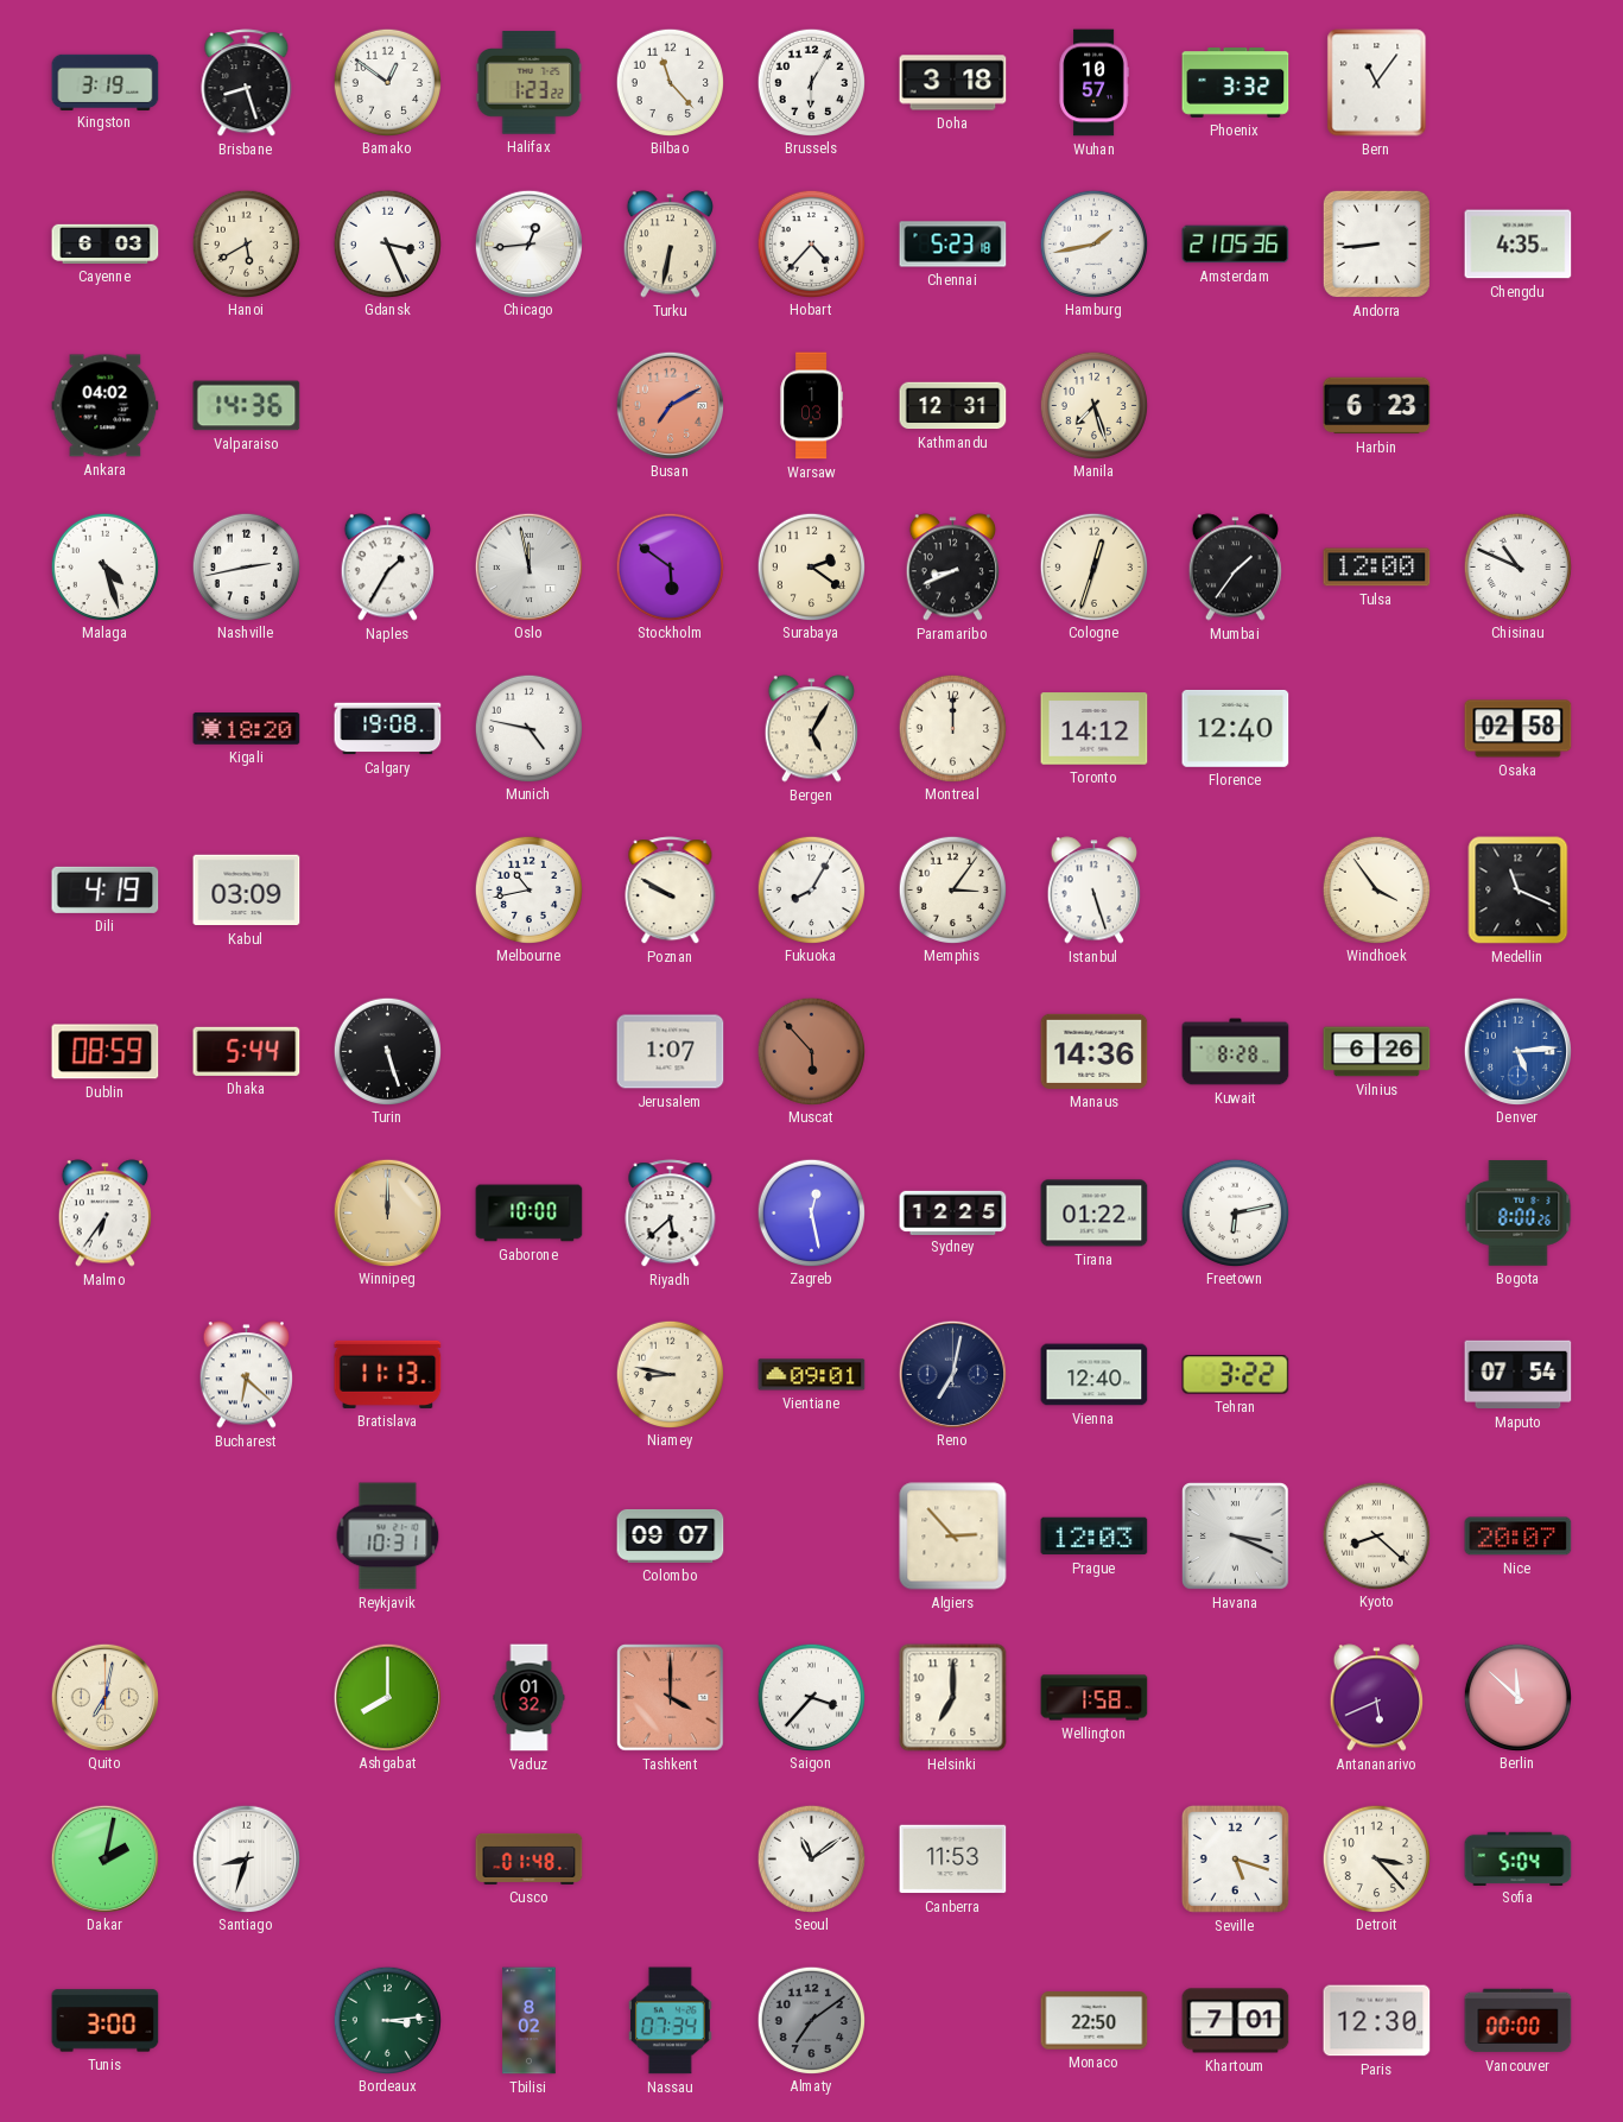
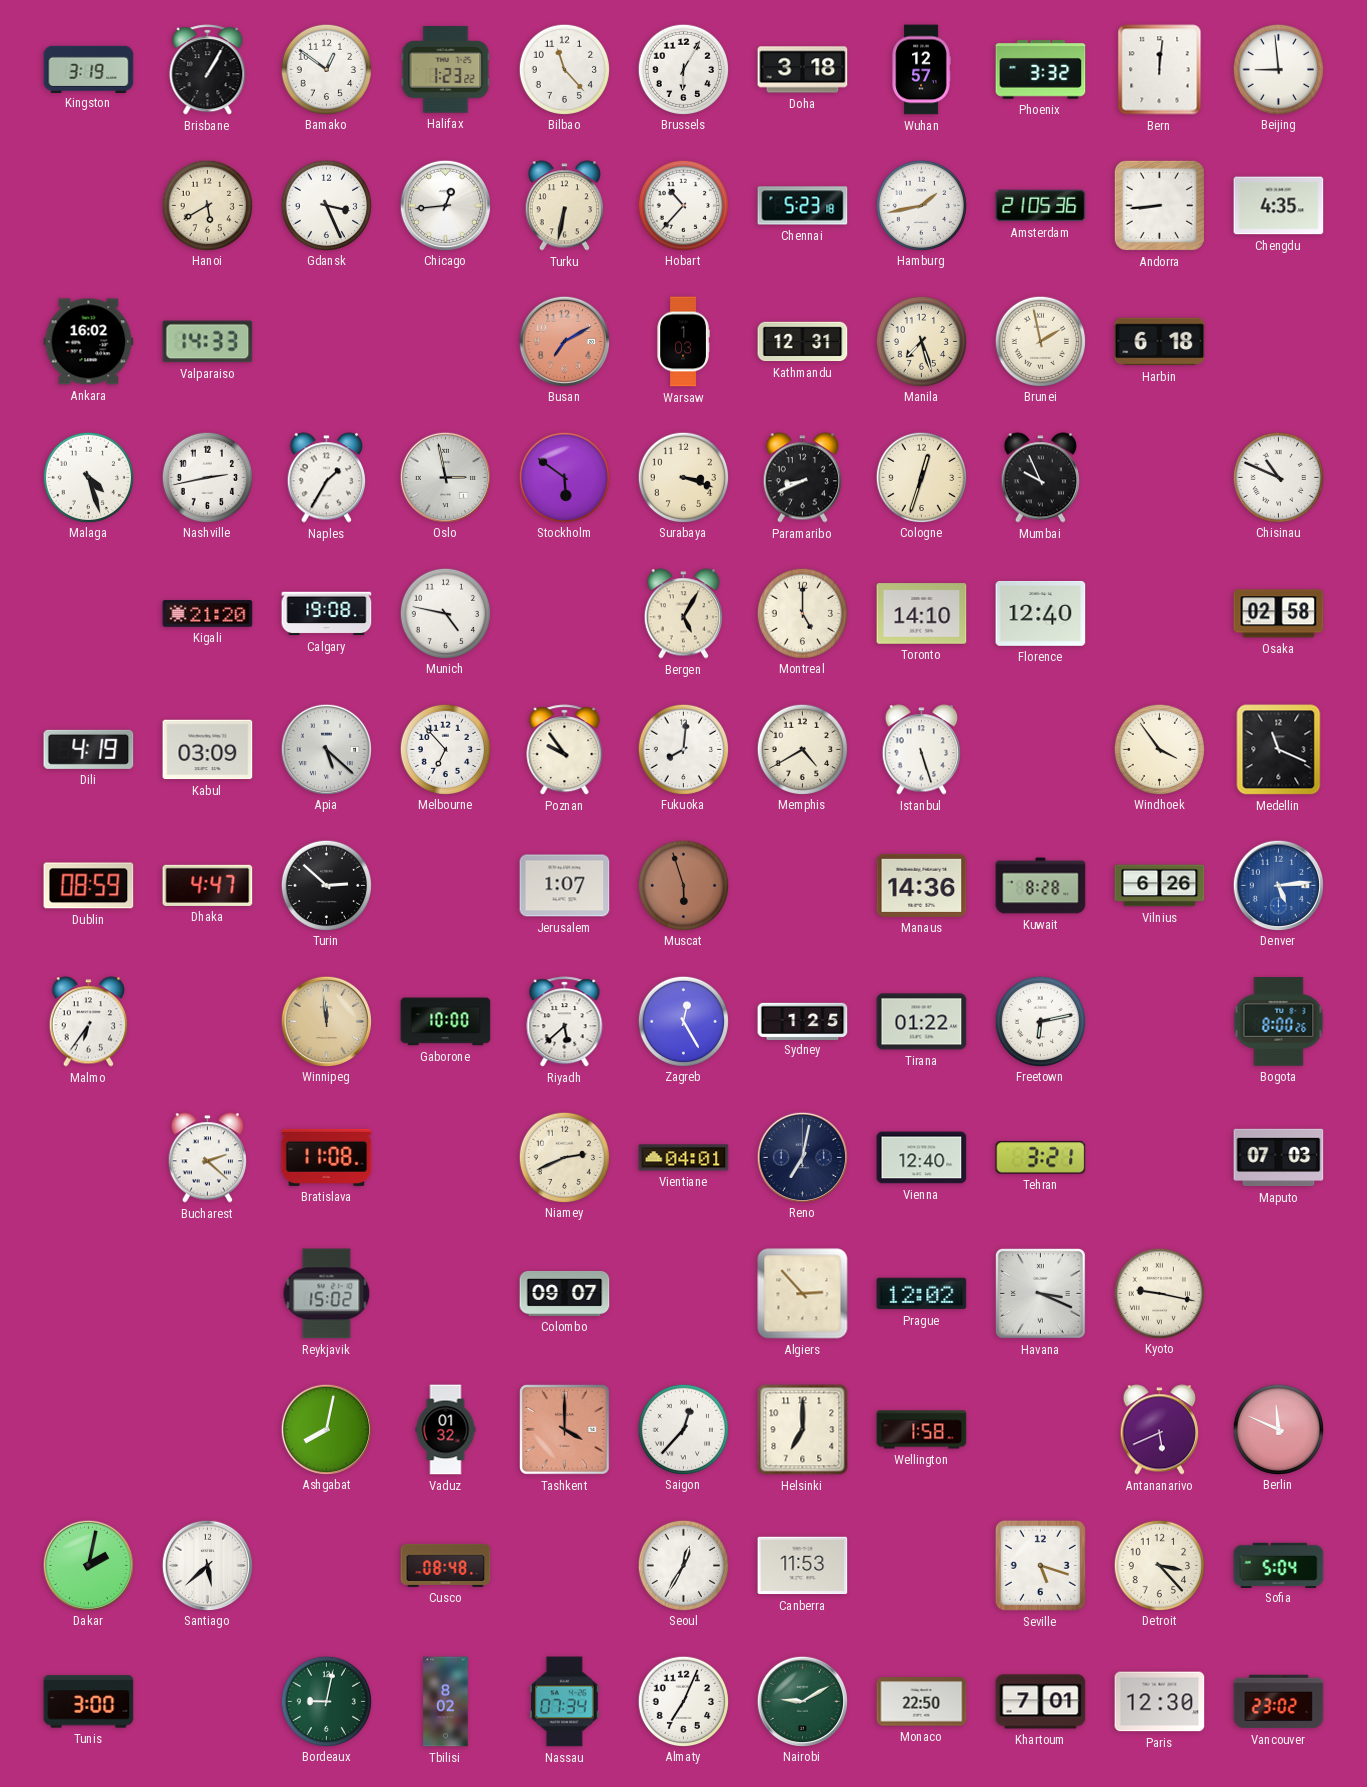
Brisbane: 8:27 -> 1:05 (208, 70)
Wuhan: 10:57 -> 12:57 (921, 70)
Bern: 11:06 -> 12:01 (1160, 70)
Beijing: none -> 8:59 (1278, 69)
Cayenne: 6:03 -> none (106, 243)
Hobart: 4:37 -> 10:37 (683, 205)
Ankara: 04:02 -> 16:02 (89, 342)
Valparaiso: 14:36 -> 14:33 (208, 342)
Brunei: none -> 1:58 (1040, 341)
Harbin: 6:23 -> 6:18 (1160, 342)
Oslo: 11:58 -> 2:58 (445, 477)
Surabaya: 2:21 -> 3:18 (683, 477)
Mumbai: 1:36 -> 9:56 (1040, 478)
Tulsa: 12:00 -> none (1377, 568)
Kigali: 18:20 -> 21:20 (208, 614)
Montreal: 12:00 -> 5:00 (802, 613)
Toronto: 14:12 -> 14:10 (922, 614)
Apia: none -> 5:22 (326, 749)
Melbourne: 10:43 -> 6:53 (445, 749)
Poznan: 9:50 -> 9:54 (565, 750)
Fukuoka: 8:05 -> 8:01 (683, 749)
Memphis: 3:06 -> 4:40 (802, 749)
Dhaka: 5:44 -> 4:47 (208, 885)
Turin: 5:27 -> 2:52 (326, 885)
Muscat: 5:53 -> 5:57 (683, 885)
Winnipeg: 12:00 -> 11:59 (326, 1021)
Zagreb: 12:28 -> 12:25 (683, 1021)
Sydney: 12:25 -> 1:25 (803, 1021)
Bucharest: 6:22 -> 2:22 (207, 1158)
Bratislava: 11:13 -> 11:08 (327, 1157)
Niamey: 8:47 -> 2:41 (564, 1157)
Vientiane: 09:01 -> 04:01 (684, 1158)
Tehran: 3:22 -> 3:21 (1041, 1158)
Maputo: 07:54 -> 07:03 (1279, 1158)
Reykjavik: 10:31 -> 15:02 (327, 1294)
Prague: 12:03 -> 12:02 (922, 1294)
Kyoto: 8:22 -> 9:17 (1159, 1293)
Nice: 20:07 -> none (1519, 1537)
Quito: 7:02 -> none (104, 1697)
Ashgabat: 8:00 -> 8:02 (326, 1429)
Saigon: 3:37 -> 12:37 (683, 1429)
Berlin: 11:52 -> 11:49 (1278, 1429)
Santiago: 8:33 -> 5:38 (207, 1565)
Cusco: 01:48 -> 08:48 (446, 1565)
Seoul: 11:09 -> 12:35 (683, 1565)
Bordeaux: 3:14 -> 9:02 (326, 1701)
Almaty: 7:09 -> 7:04 (683, 1701)
Almaty dial: grey -> white (683, 1701)
Nairobi: none -> 9:10 (802, 1701)
Vancouver: 00:00 -> 23:02 (1279, 1702)
